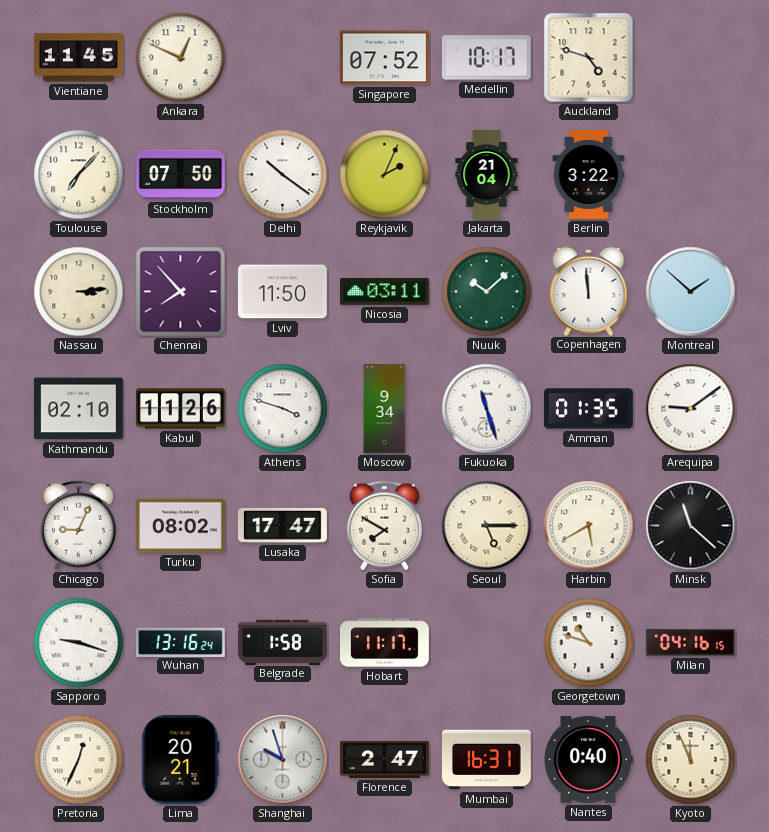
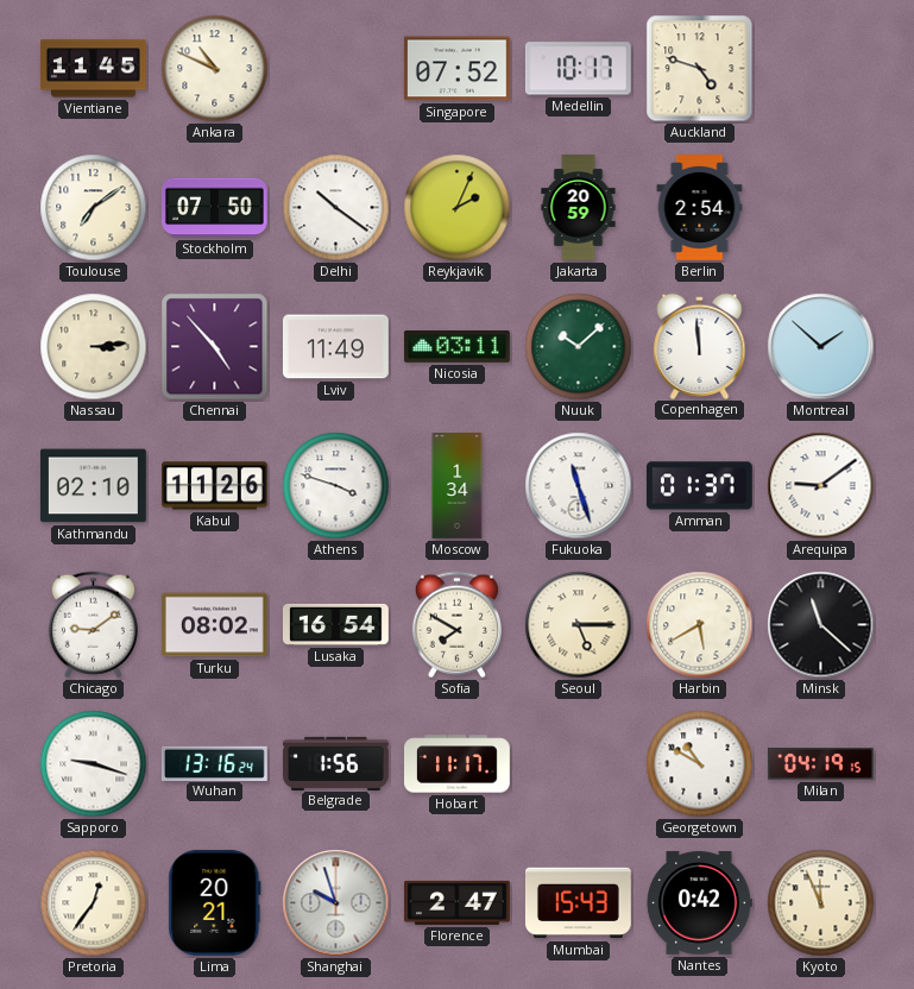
Ankara: 12:49 -> 10:49 (215, 69)
Toulouse: 7:07 -> 7:09 (94, 208)
Jakarta: 21:04 -> 20:59 (579, 208)
Berlin: 3:22 -> 2:54 (700, 208)
Chennai: 7:53 -> 4:53 (215, 347)
Lviv: 11:50 -> 11:49 (336, 347)
Moscow: 9:34 -> 1:34 (458, 486)
Amman: 01:35 -> 01:37 (699, 486)
Chicago: 9:04 -> 9:09 (93, 625)
Lusaka: 17:47 -> 16:54 (335, 624)
Belgrade: 1:58 -> 1:56 (336, 763)
Georgetown: 10:48 -> 10:50 (700, 764)
Milan: 04:16 -> 04:19 (820, 764)
Pretoria: 12:34 -> 12:36 (94, 903)
Mumbai: 16:31 -> 15:43 (578, 903)
Nantes: 0:40 -> 0:42 (699, 903)
